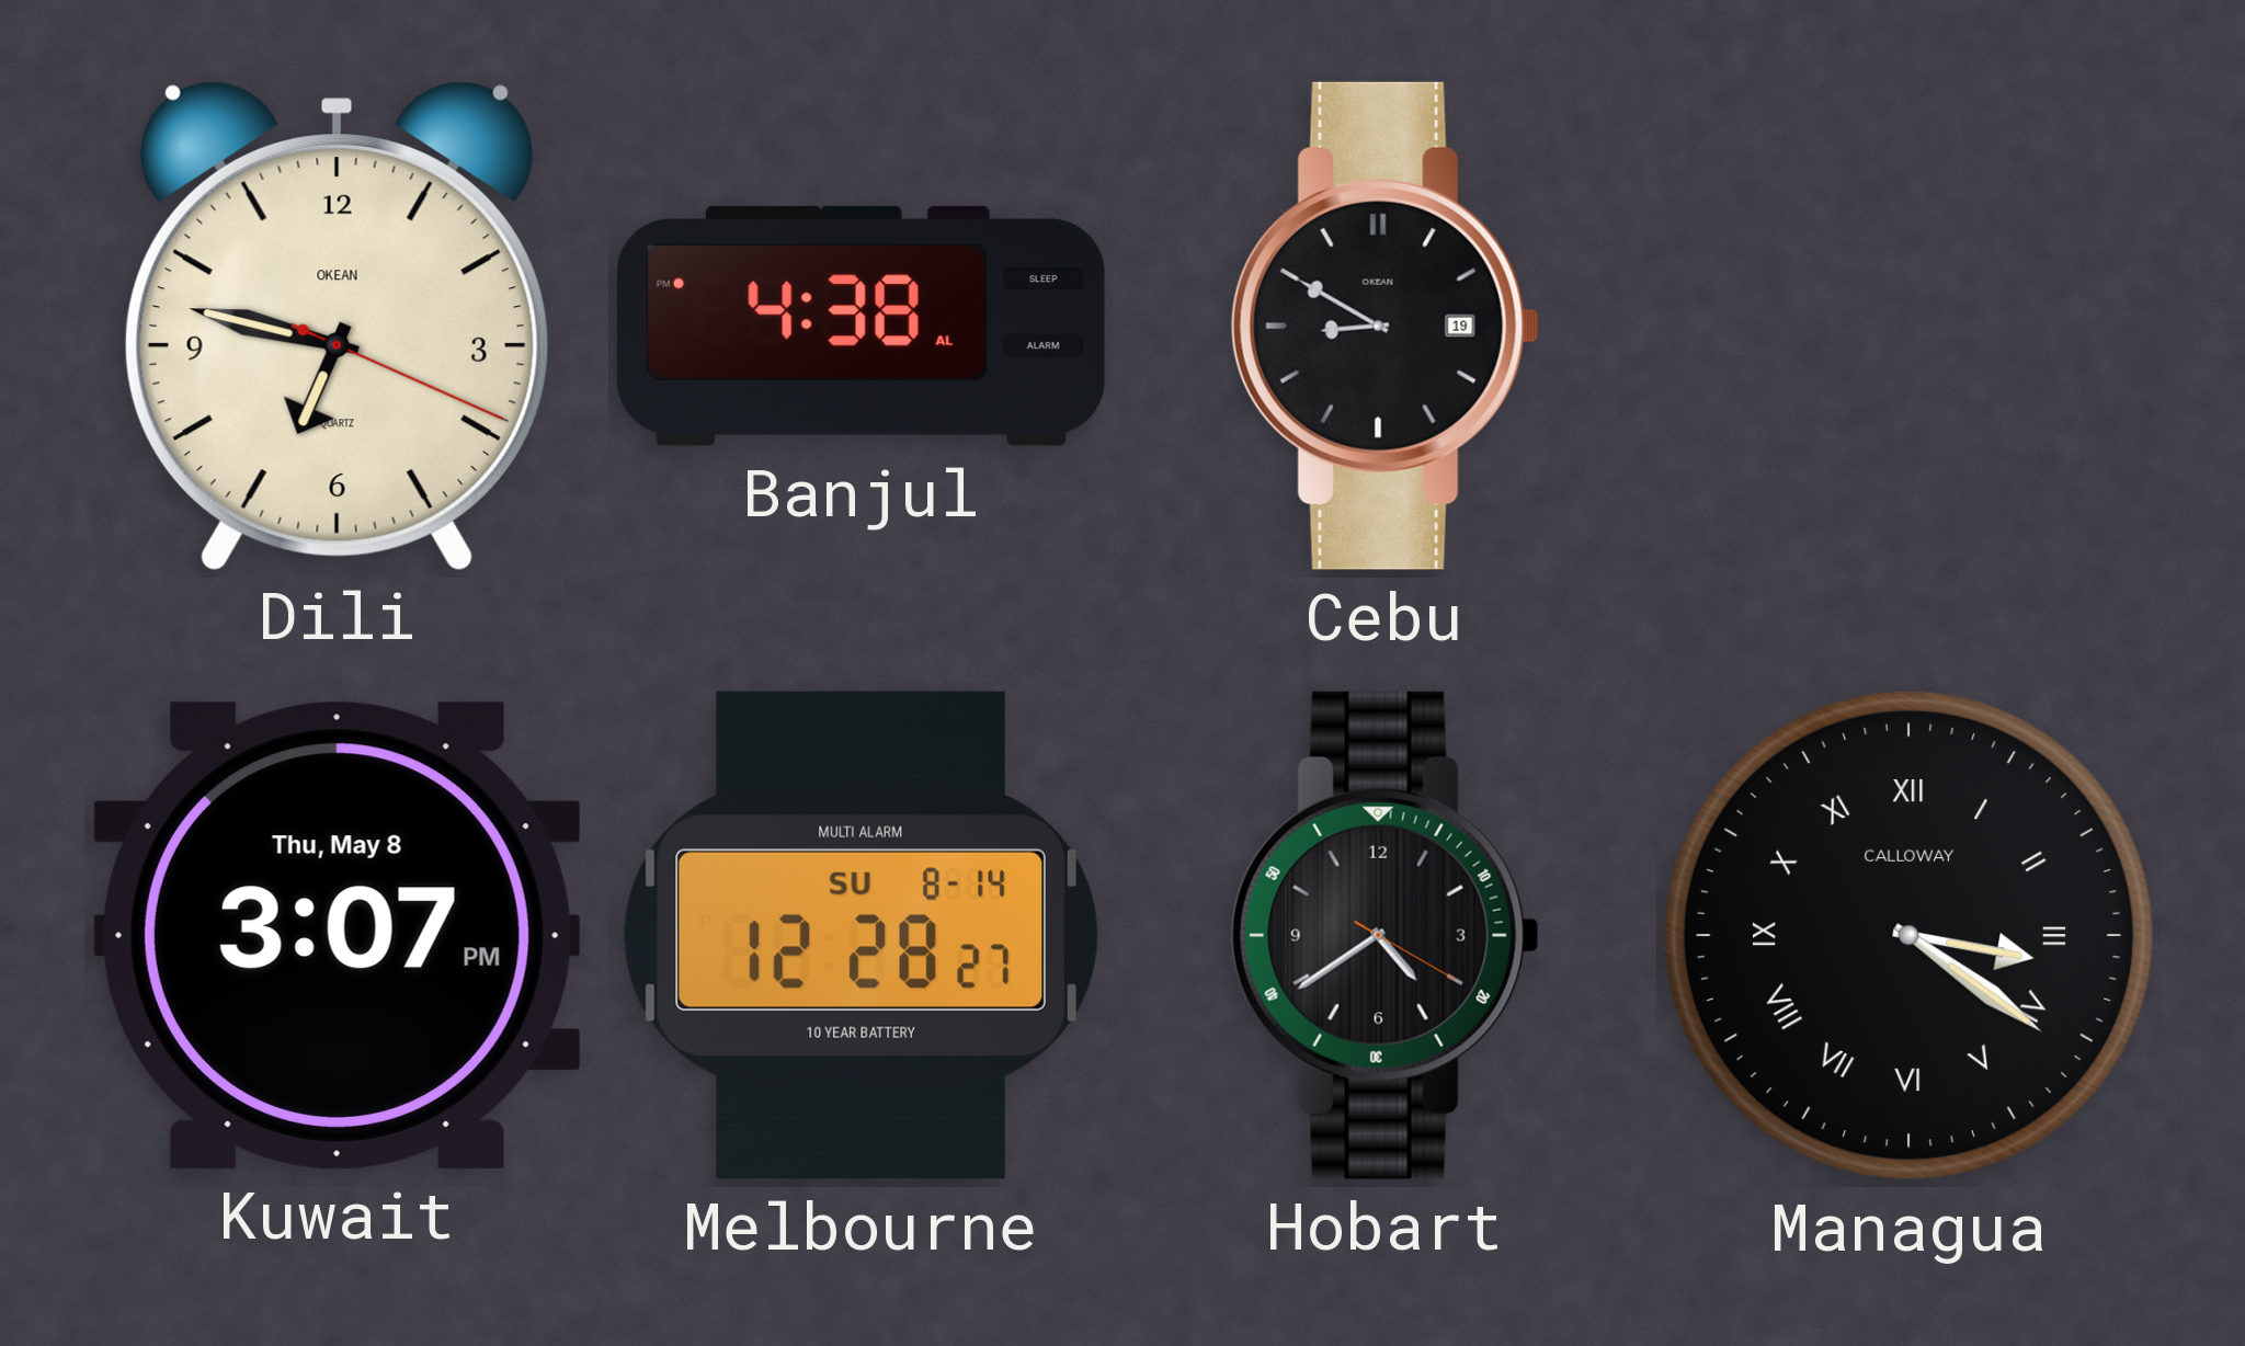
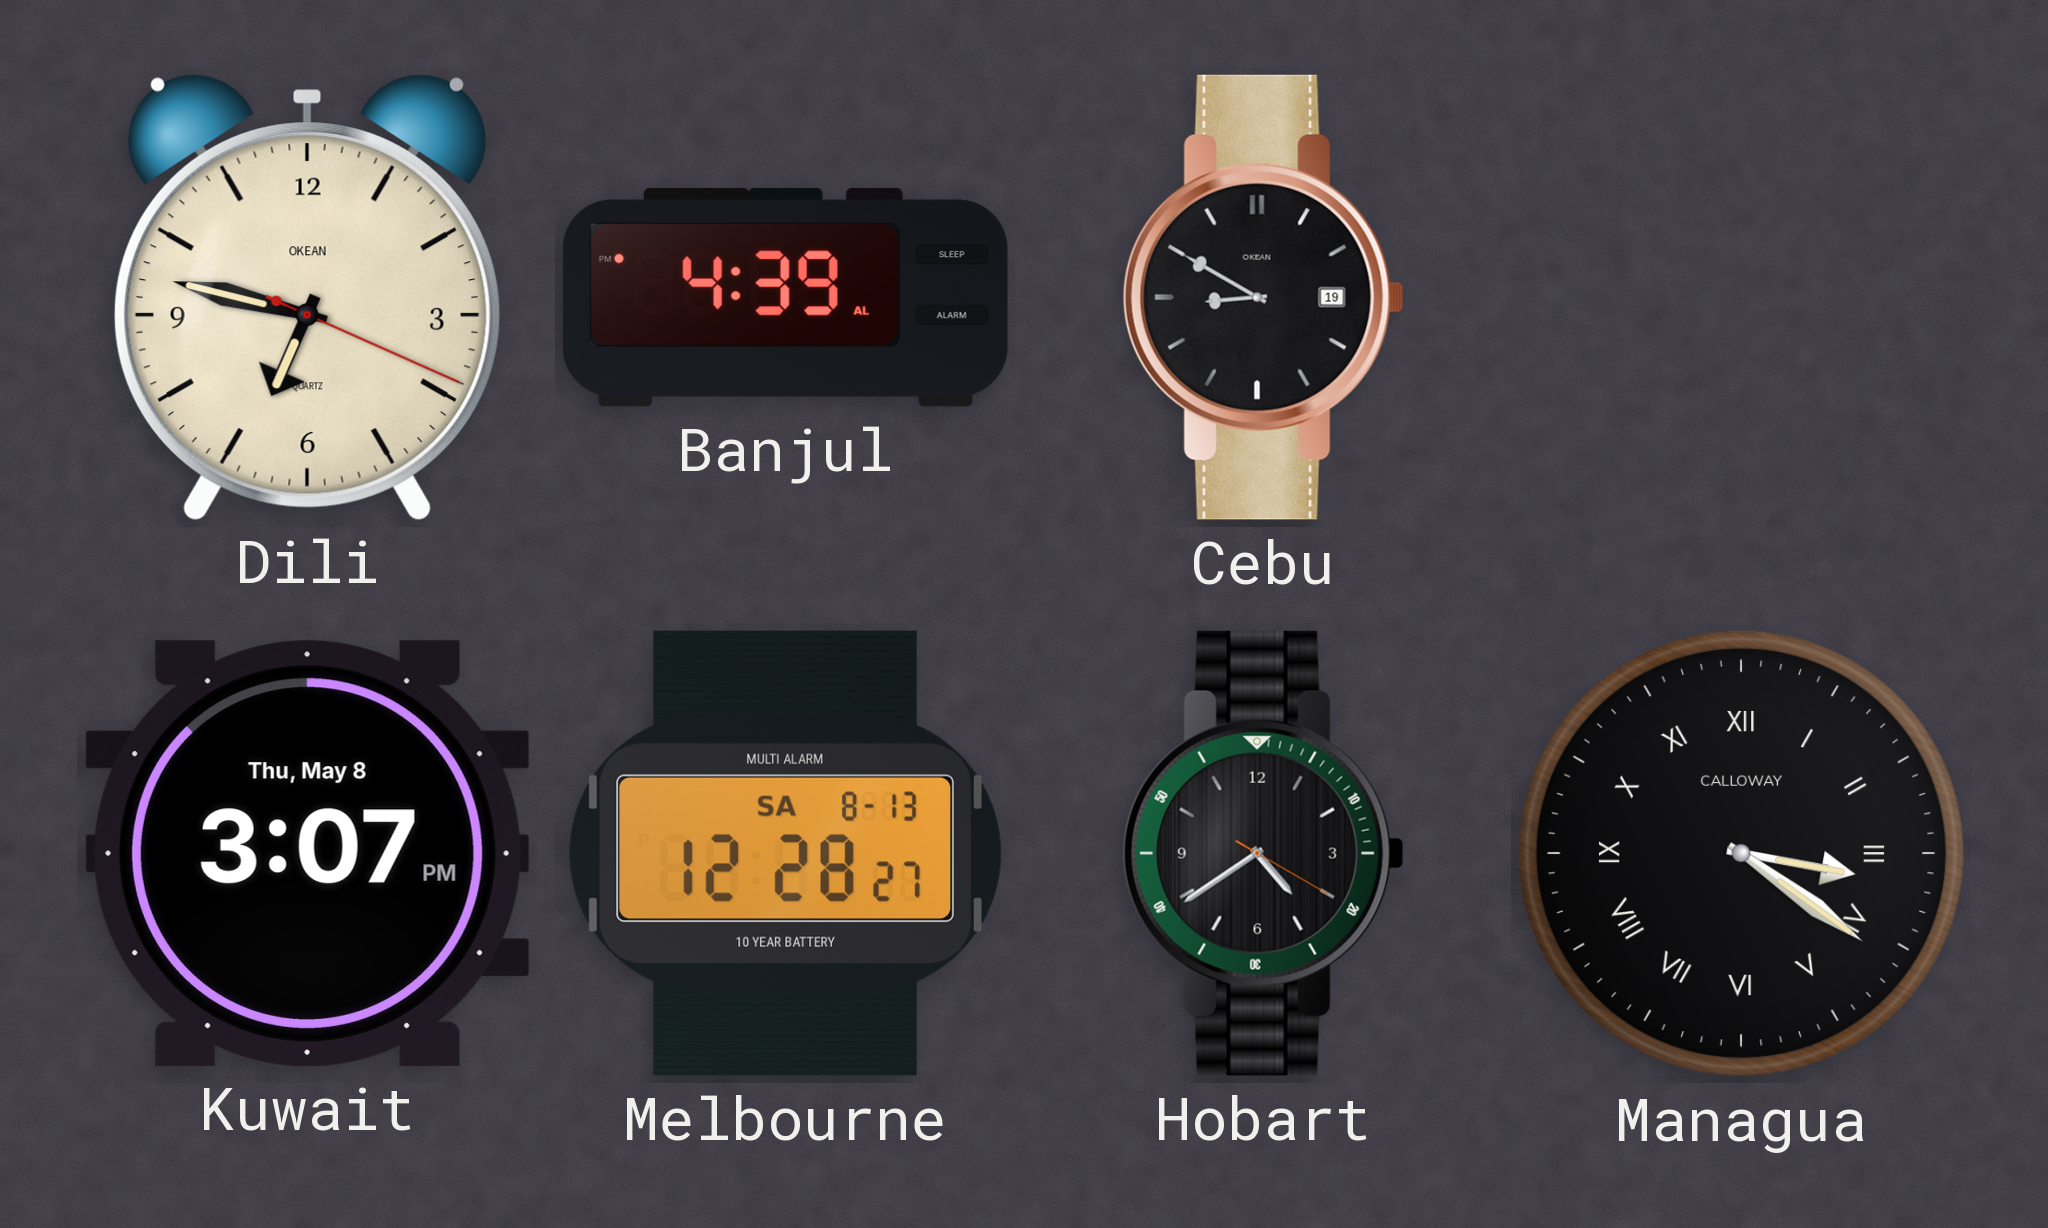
Banjul: 4:38 -> 4:39 (785, 297)
Melbourne date: SU 8-14 -> SA 8-13 (785, 853)
